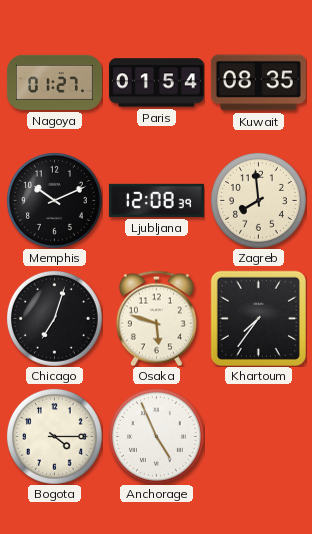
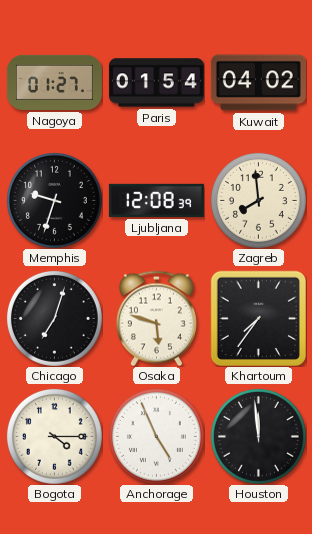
Kuwait: 08:35 -> 04:02 (258, 83)
Memphis: 10:11 -> 9:33 (54, 200)
Houston: none -> 11:59 (258, 436)
